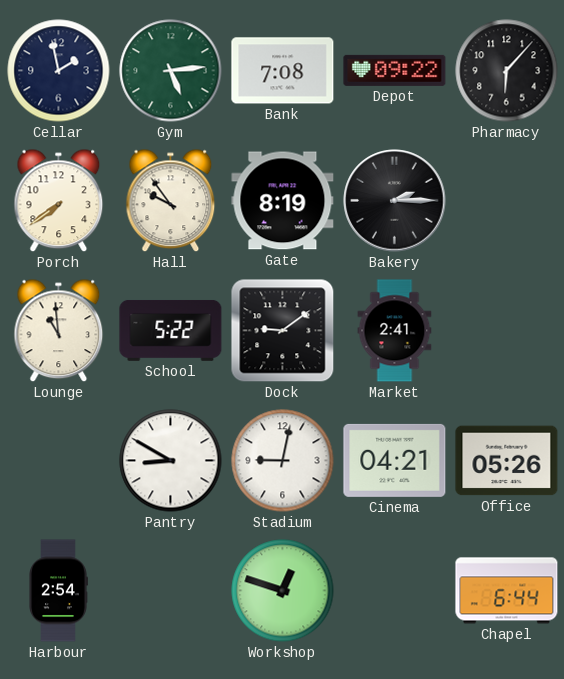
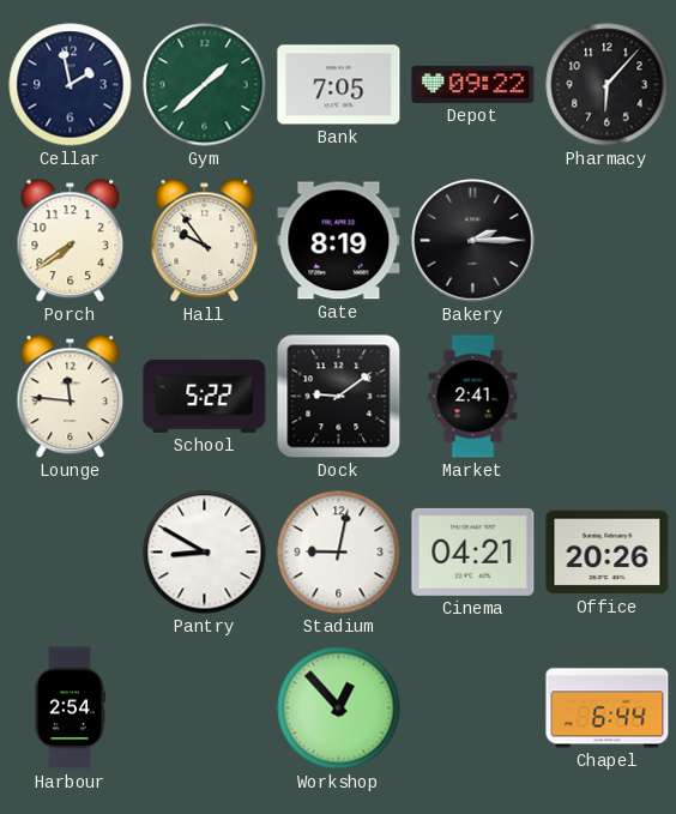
Gym: 5:14 -> 1:38 (205, 85)
Bank: 7:08 -> 7:05 (339, 85)
Lounge: 10:59 -> 11:46 (71, 397)
Office: 05:26 -> 20:26 (608, 553)
Workshop: 12:48 -> 12:53 (339, 709)
